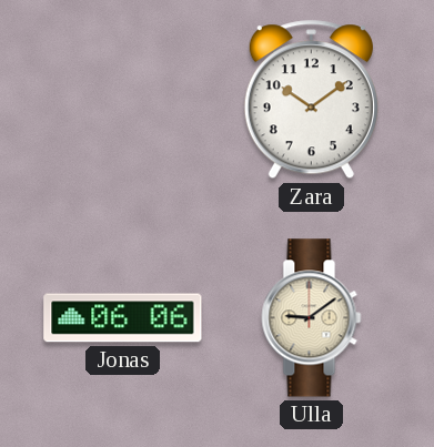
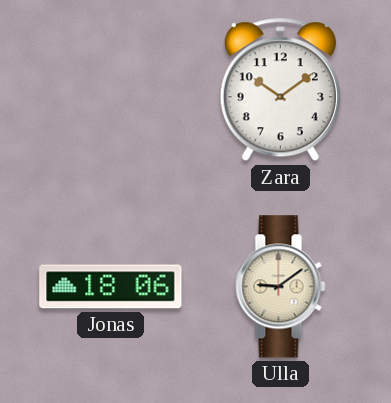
Jonas: 06:06 -> 18:06 (111, 287)
